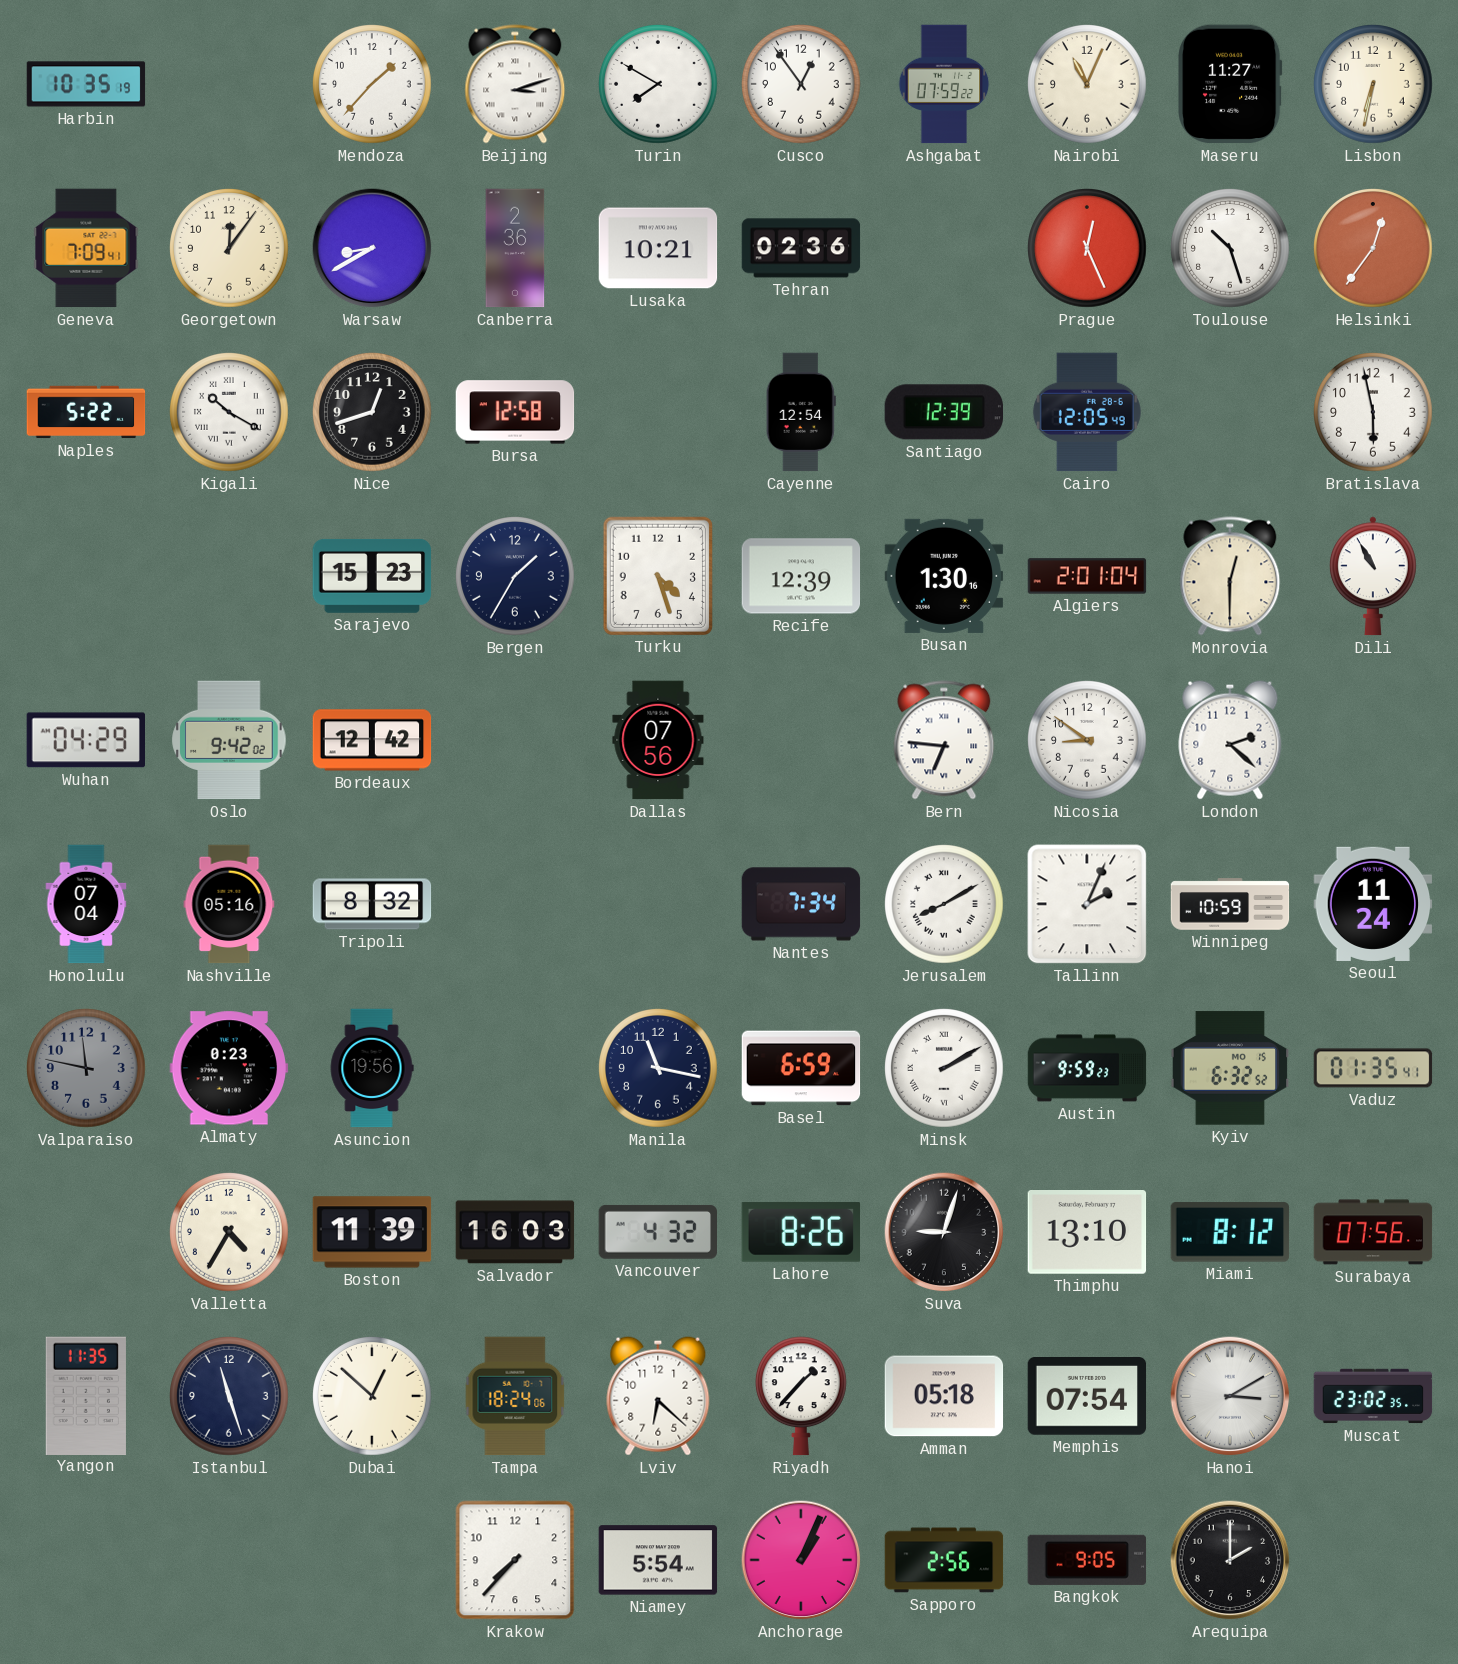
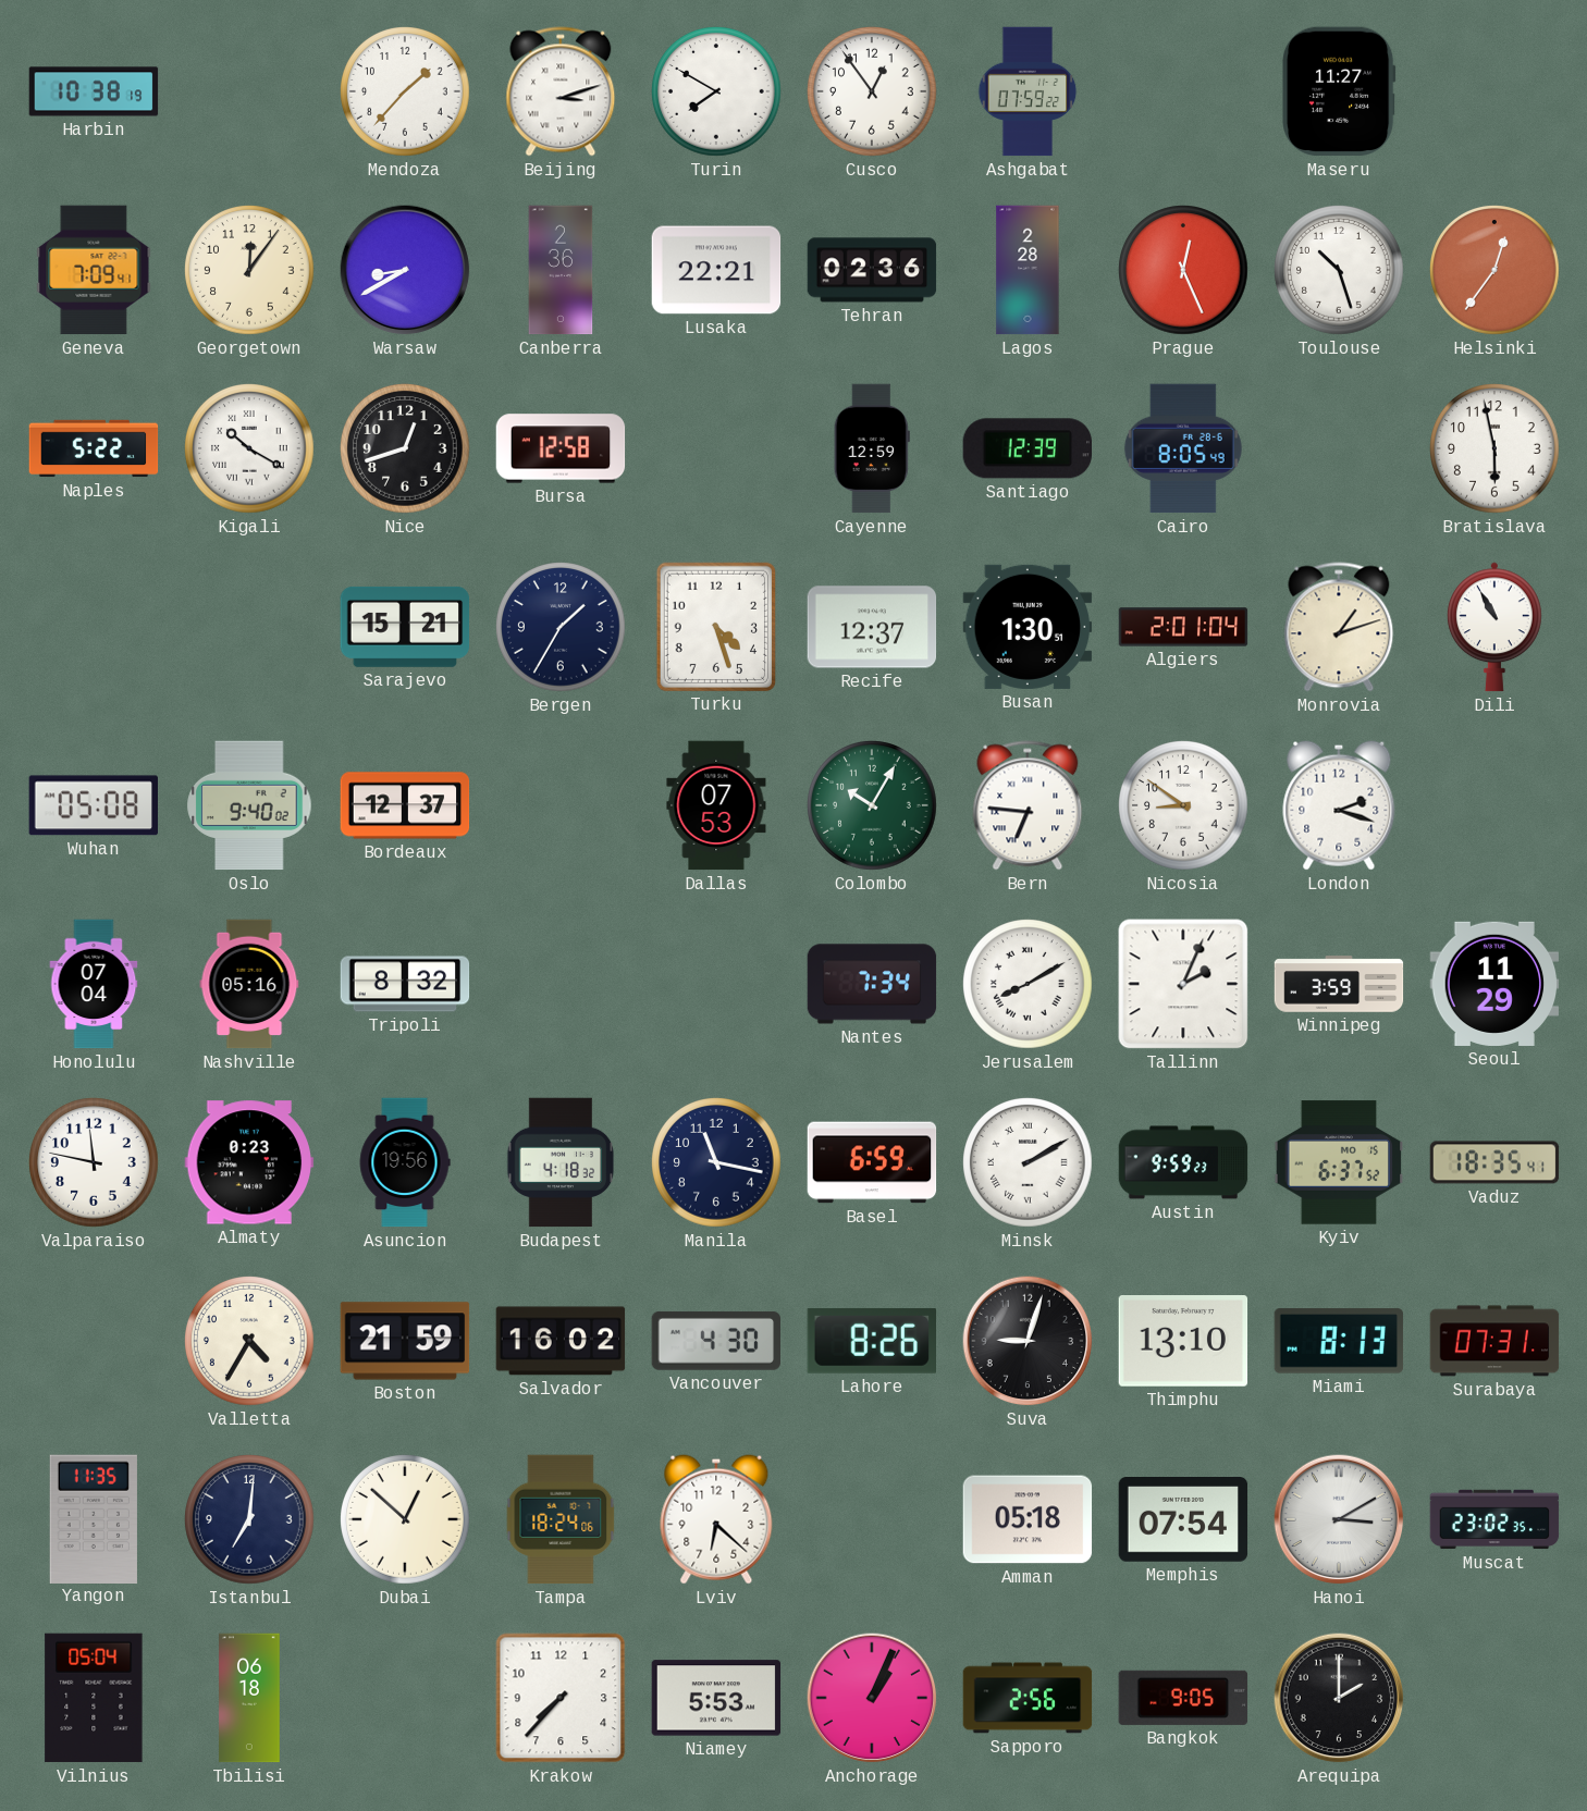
Harbin: 10:35 -> 10:38 (94, 91)
Nairobi: 11:04 -> none (1088, 85)
Lisbon: 6:32 -> none (1374, 85)
Lusaka: 10:21 -> 22:21 (716, 270)
Lagos: none -> 2:28 (1028, 270)
Cayenne: 12:54 -> 12:59 (872, 448)
Cairo: 12:05 -> 8:05 (1183, 448)
Sarajevo: 15:23 -> 15:21 (405, 627)
Recife: 12:39 -> 12:37 (872, 627)
Busan: 1:30:16 -> 1:30:51 (1028, 627)
Monrovia: 12:30 -> 1:12 (1339, 627)
Wuhan: 04:29 -> 05:08 (93, 805)
Oslo: 9:42 -> 9:40 (249, 805)
Bordeaux: 12:42 -> 12:37 (405, 805)
Dallas: 07:56 -> 07:53 (716, 805)
Colombo: none -> 10:05 (873, 806)
London: 2:22 -> 2:18 (1339, 805)
Winnipeg: 10:59 -> 3:59 (1339, 984)
Seoul: 11:24 -> 11:29 (1494, 984)
Valparaiso dial: grey -> white (95, 1163)
Budapest: none -> 4:18 (561, 1162)
Kyiv: 6:32 -> 6:37 (1339, 1162)
Vaduz: 01:35 -> 18:35 (1494, 1162)
Boston: 11:39 -> 21:59 (405, 1341)
Salvador: 16:03 -> 16:02 (561, 1341)
Vancouver: 4:32 -> 4:30 (716, 1341)
Miami: 8:12 -> 8:13 (1339, 1341)
Surabaya: 07:56 -> 07:31 (1494, 1341)
Istanbul: 11:27 -> 7:01 (250, 1520)
Riyadh: 1:37 -> none (801, 1396)
Vilnius: none -> 05:04 (94, 1698)
Tbilisi: none -> 06:18 (249, 1698)
Niamey: 5:54 -> 5:53 (716, 1698)
